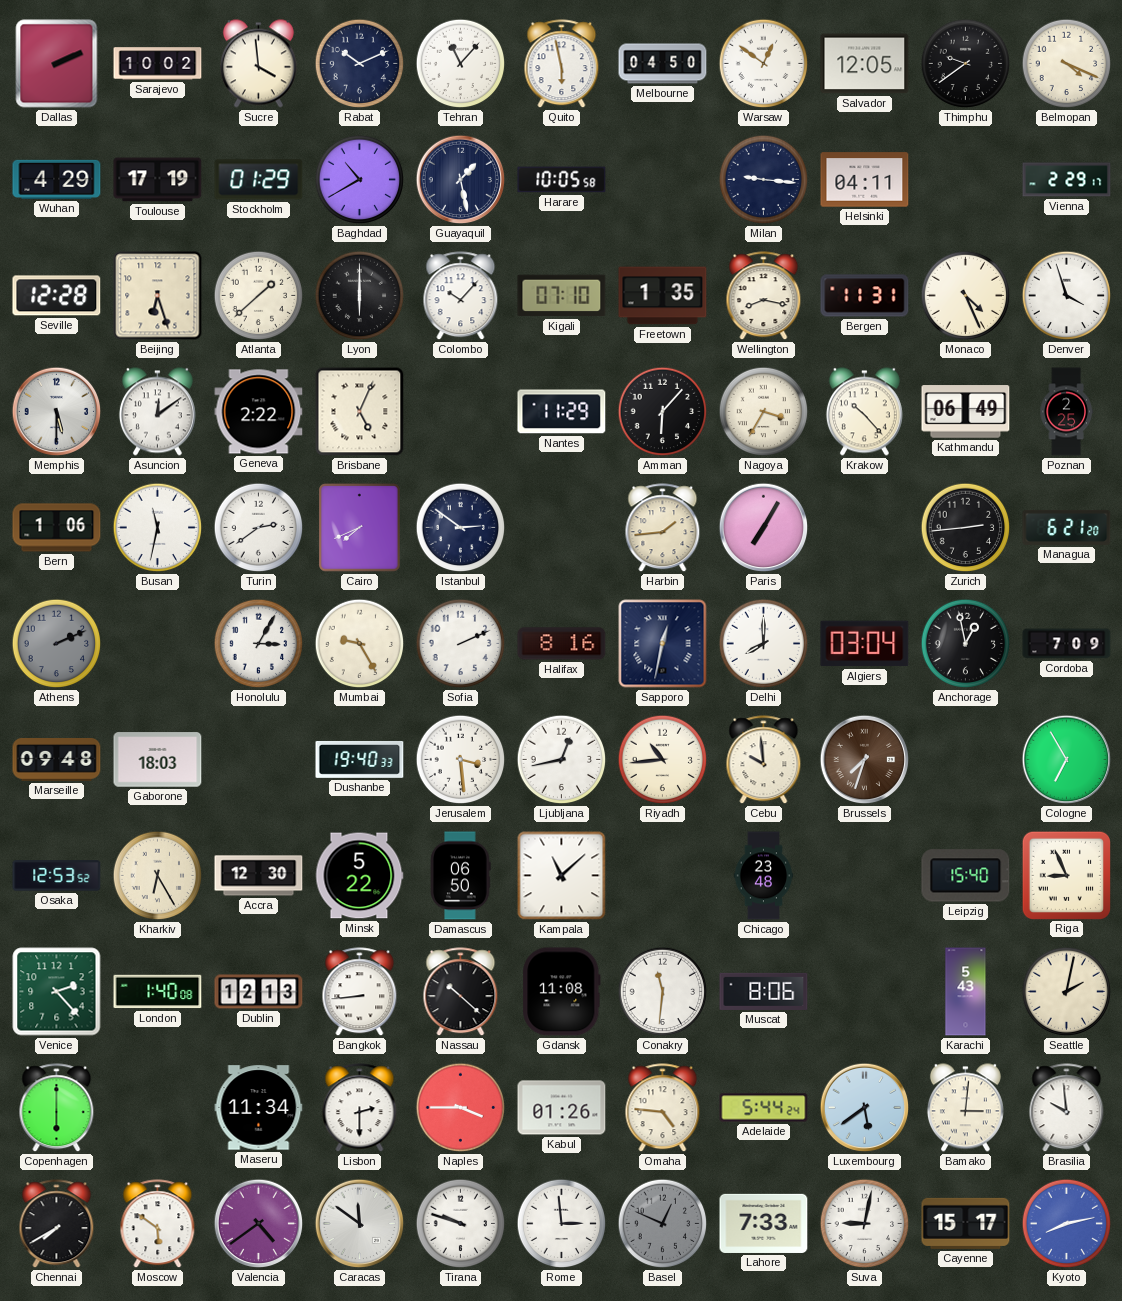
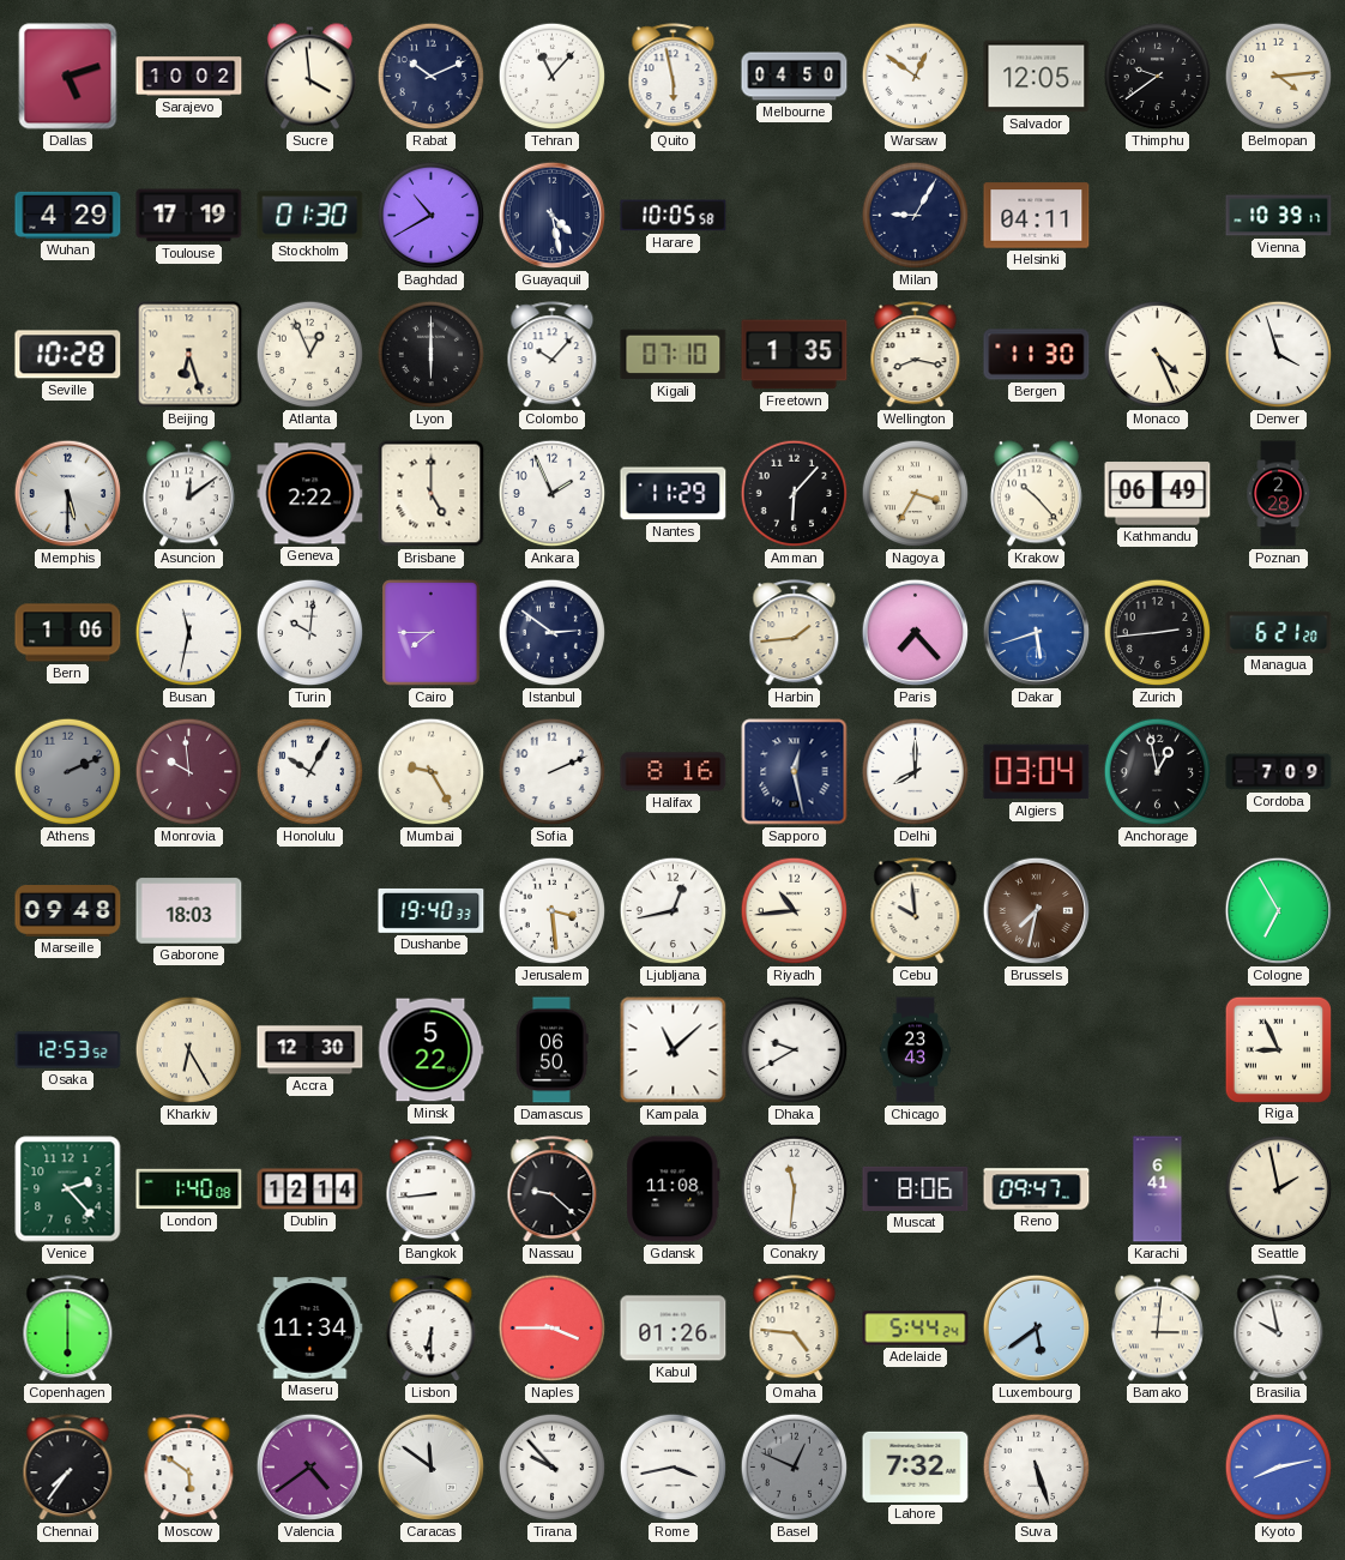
Dallas: 2:11 -> 5:12 (68, 77)
Belmopan: 4:19 -> 4:14 (1279, 77)
Stockholm: 01:29 -> 01:30 (310, 216)
Guayaquil: 1:28 -> 4:28 (553, 216)
Milan: 9:16 -> 9:05 (916, 216)
Vienna: 2:29 -> 10:39 (1279, 216)
Seville: 12:28 -> 10:28 (68, 355)
Atlanta: 1:38 -> 12:56 (310, 355)
Bergen: 11:31 -> 11:30 (1037, 355)
Brisbane: 5:04 -> 5:00 (432, 494)
Ankara: none -> 1:56 (553, 494)
Poznan: 2:25 -> 2:28 (1278, 494)
Turin: 2:39 -> 10:01 (310, 633)
Cairo: 7:41 -> 7:45 (432, 633)
Paris: 7:05 -> 7:23 (916, 633)
Dakar: none -> 5:42 (1037, 633)
Monrovia: none -> 9:59 (189, 772)
Honolulu: 3:05 -> 10:05 (310, 772)
Sapporo: 12:32 -> 12:28 (795, 772)
Brussels: 7:33 -> 7:32 (1037, 911)
Dhaka: none -> 9:40 (795, 1050)
Chicago: 23:48 -> 23:43 (916, 1050)
Leipzig: 15:40 -> none (966, 876)
Dublin: 12:13 -> 12:14 (310, 1189)
Nassau: 10:22 -> 9:22 (553, 1189)
Reno: none -> 09:47 (1037, 1189)
Karachi: 5:43 -> 6:41 (1158, 1189)
Seattle: 2:02 -> 1:58 (1279, 1189)
Lisbon: 2:30 -> 6:30 (432, 1329)
Brasilia: 9:59 -> 9:58 (1279, 1329)
Chennai: 7:40 -> 7:36 (68, 1468)
Tirana: 9:48 -> 9:53 (553, 1468)
Rome: 2:59 -> 3:43 (674, 1468)
Lahore: 7:33 -> 7:32 (916, 1466)
Suva: 9:02 -> 5:27 (1037, 1468)
Cayenne: 15:17 -> none (966, 1223)
